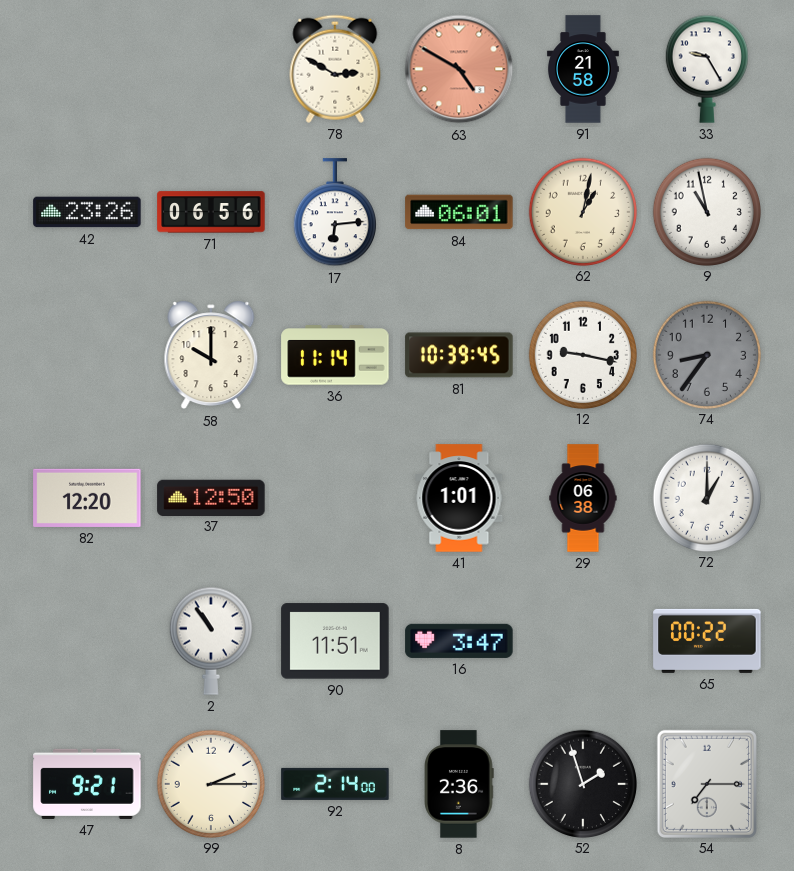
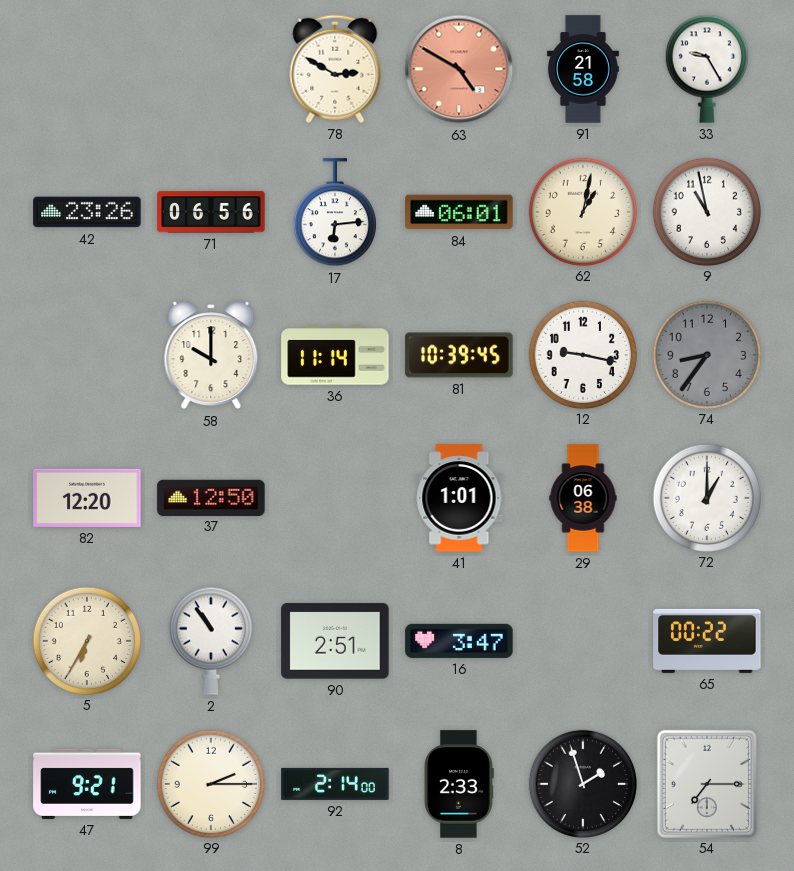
5: none -> 6:35 (86, 640)
90: 11:51 -> 2:51 (335, 641)
8: 2:36 -> 2:33 (459, 784)
